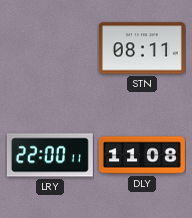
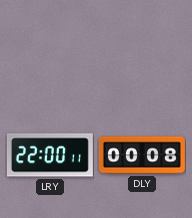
STN: 08:11 -> none (142, 48)
DLY: 11:08 -> 00:08 (142, 155)
